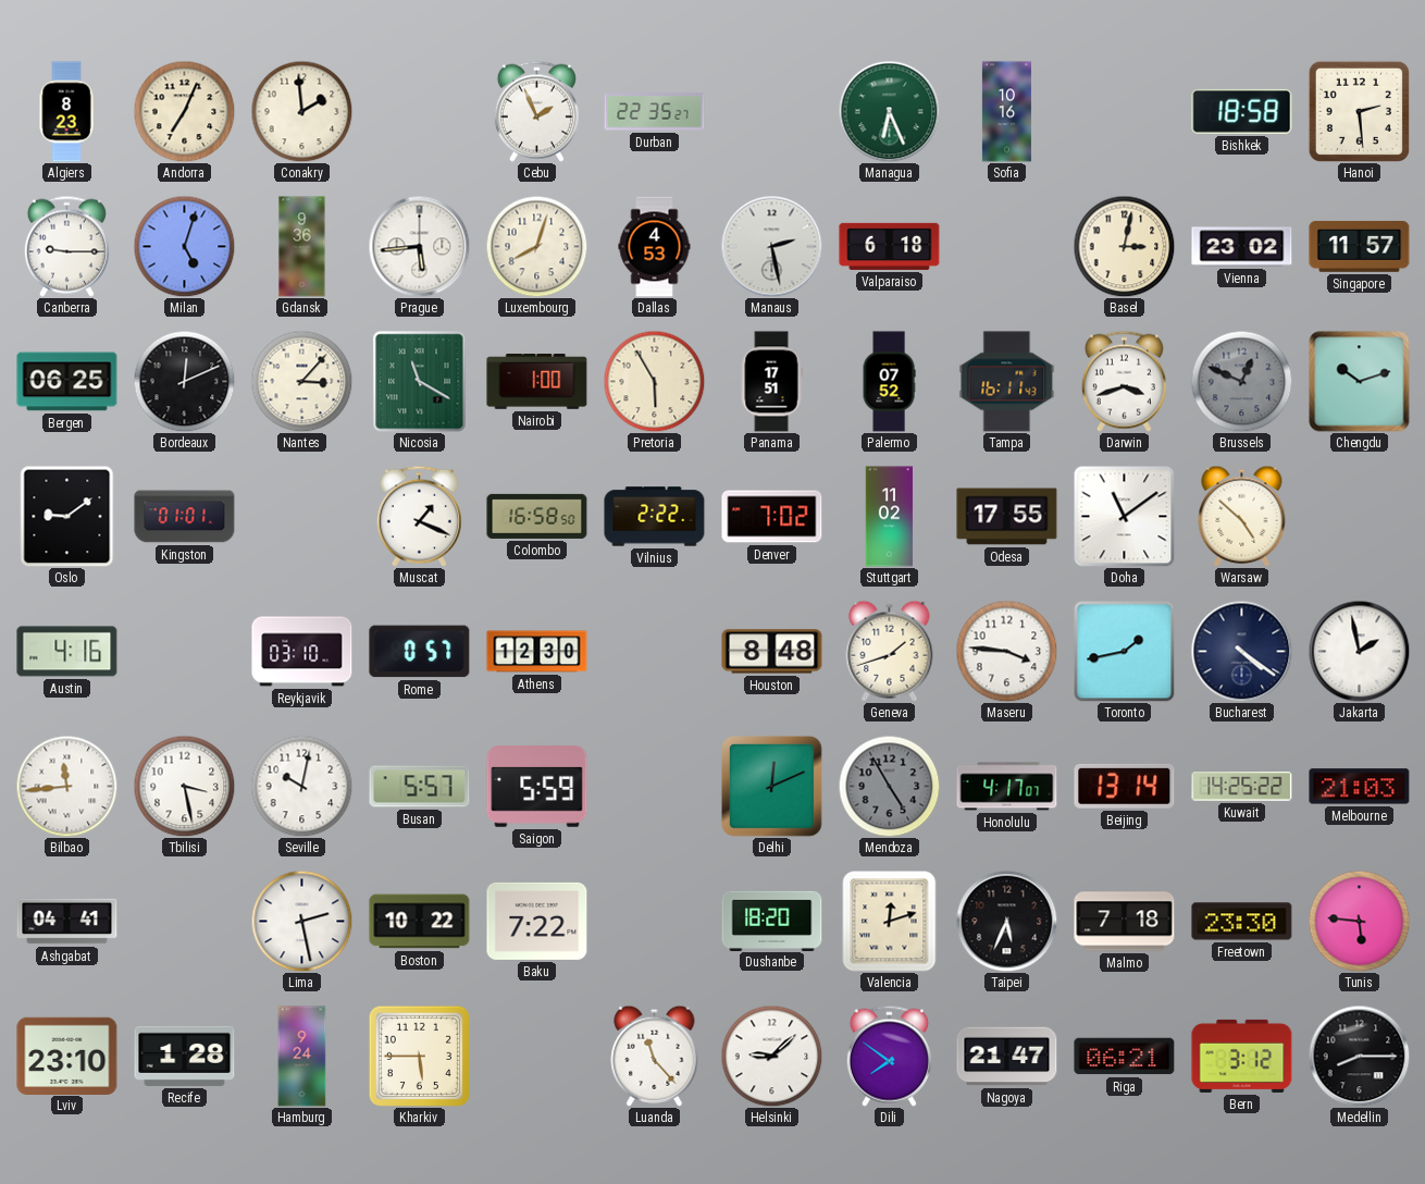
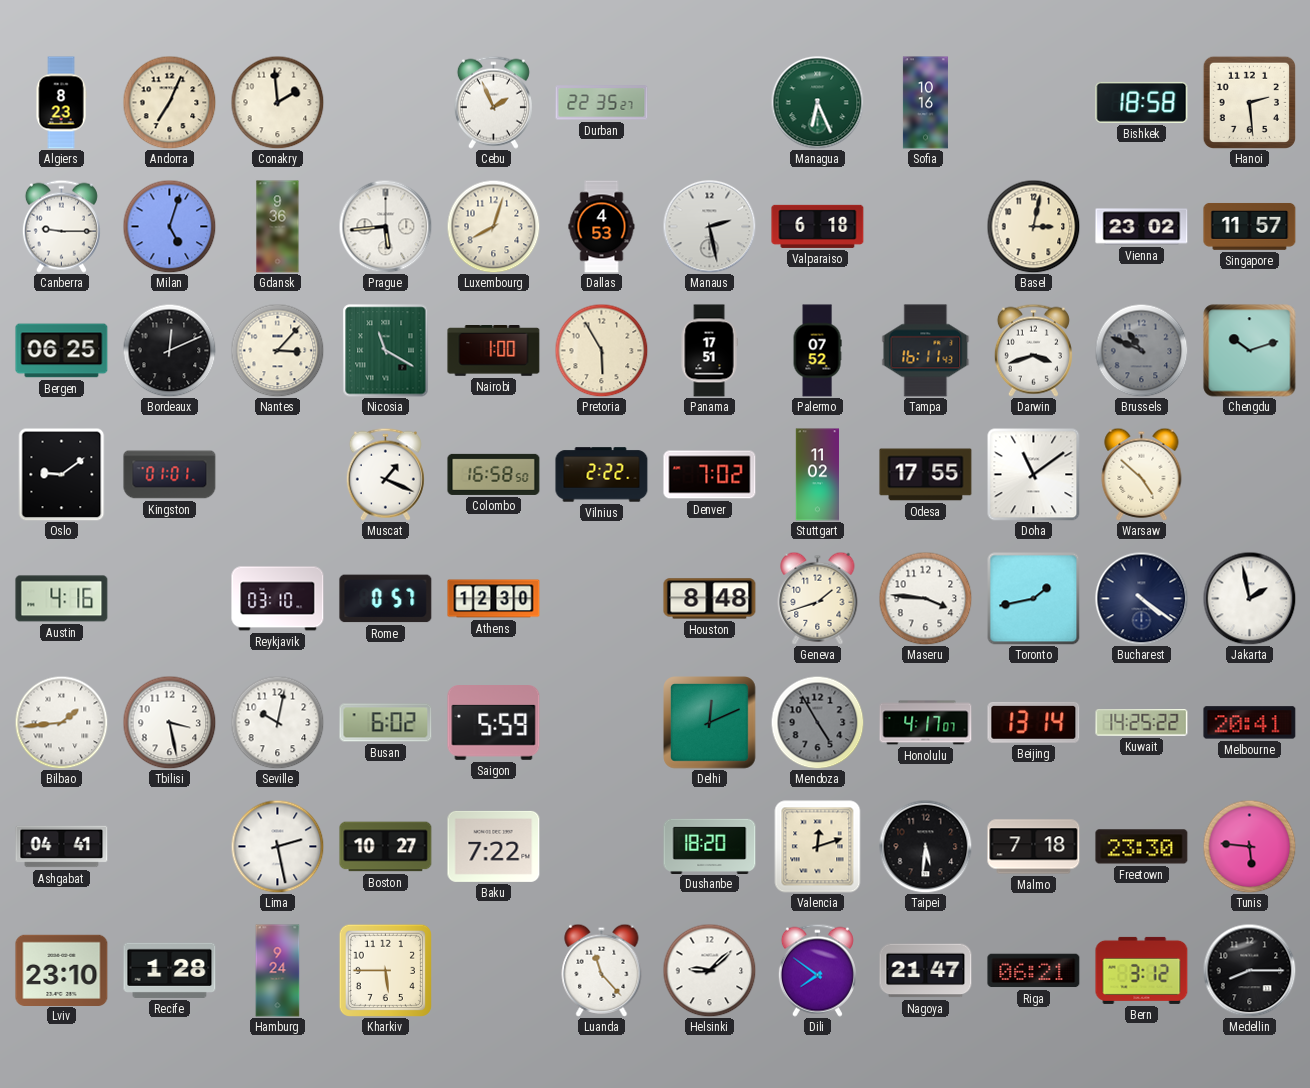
Brussels: 12:49 -> 10:49 (1141, 350)
Bilbao: 11:44 -> 1:44 (61, 722)
Busan: 5:57 -> 6:02 (386, 723)
Melbourne: 21:03 -> 20:41 (1250, 723)
Boston: 10:22 -> 10:27 (386, 847)
Taipei: 5:34 -> 5:31 (925, 846)
